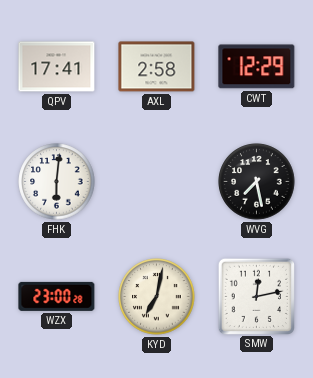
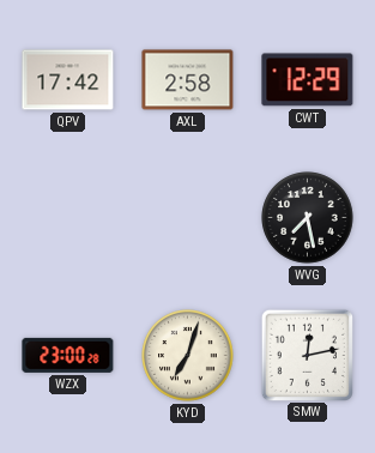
QPV: 17:41 -> 17:42 (68, 80)
FHK: 6:01 -> none (57, 182)
KYD: 7:02 -> 7:03 (188, 356)
